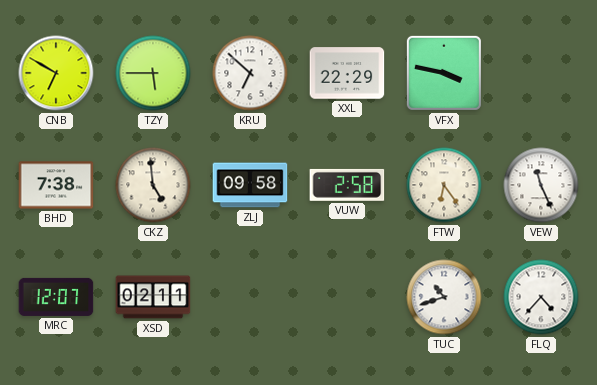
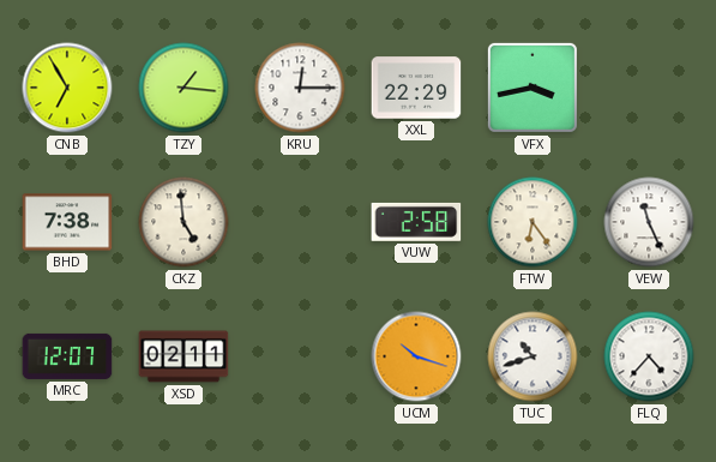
CNB: 6:50 -> 6:55 (67, 88)
TZY: 5:45 -> 1:16 (183, 88)
KRU: 6:52 -> 12:15 (300, 88)
VFX: 3:47 -> 3:43 (533, 88)
ZLJ: 09:58 -> none (250, 185)
UCM: none -> 10:18 (416, 356)
